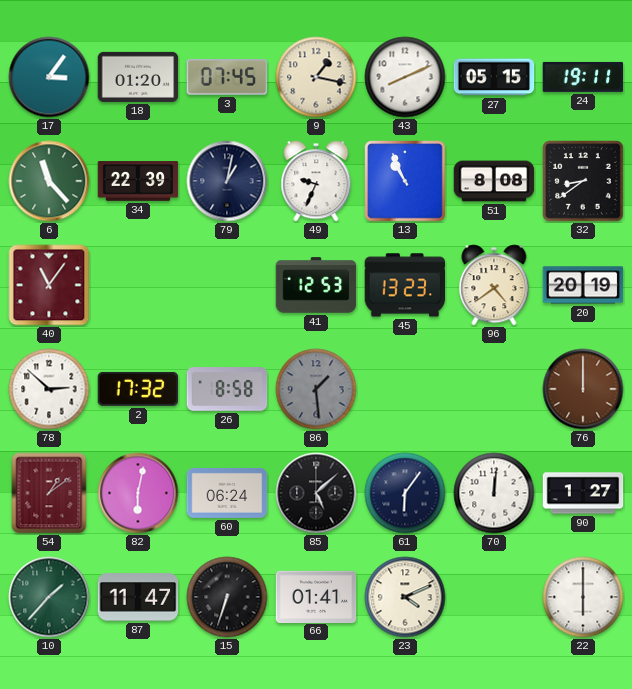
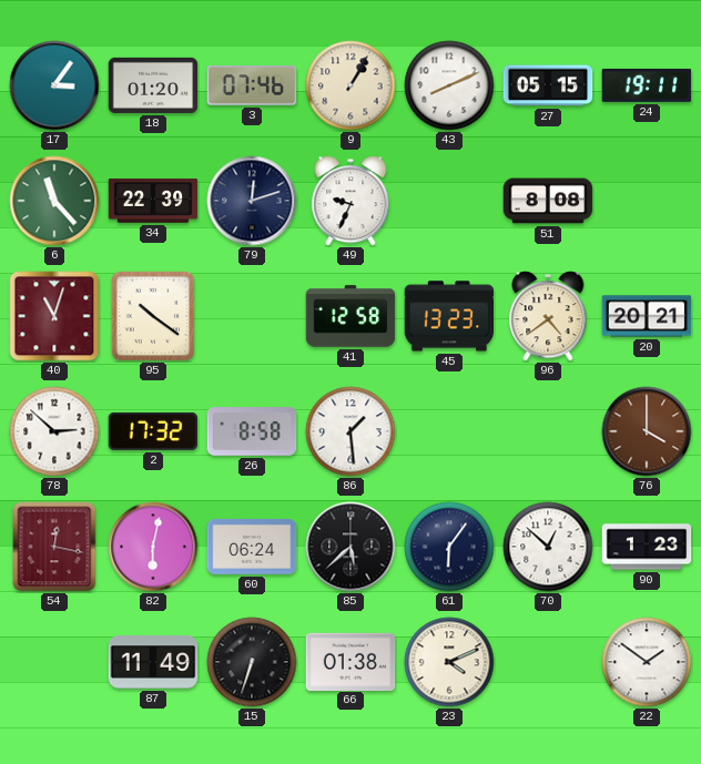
3: 07:45 -> 07:46 (252, 85)
9: 1:17 -> 1:05 (350, 85)
79: 1:02 -> 12:12 (252, 201)
13: 10:56 -> none (405, 181)
32: 8:39 -> none (583, 181)
40: 11:06 -> 11:03 (54, 316)
95: none -> 10:21 (153, 316)
41: 12:53 -> 12:58 (350, 316)
20: 20:19 -> 20:21 (647, 316)
86 dial: grey -> white (350, 431)
76: 12:00 -> 4:00 (647, 431)
54: 1:09 -> 12:17 (54, 547)
85: 5:08 -> 5:38 (350, 547)
70: 12:01 -> 12:52 (548, 547)
90: 1:27 -> 1:23 (647, 547)
10: 1:37 -> none (49, 597)
87: 11:47 -> 11:49 (153, 662)
66: 01:41 -> 01:38 (350, 661)
22: 6:00 -> 1:51 (647, 662)
